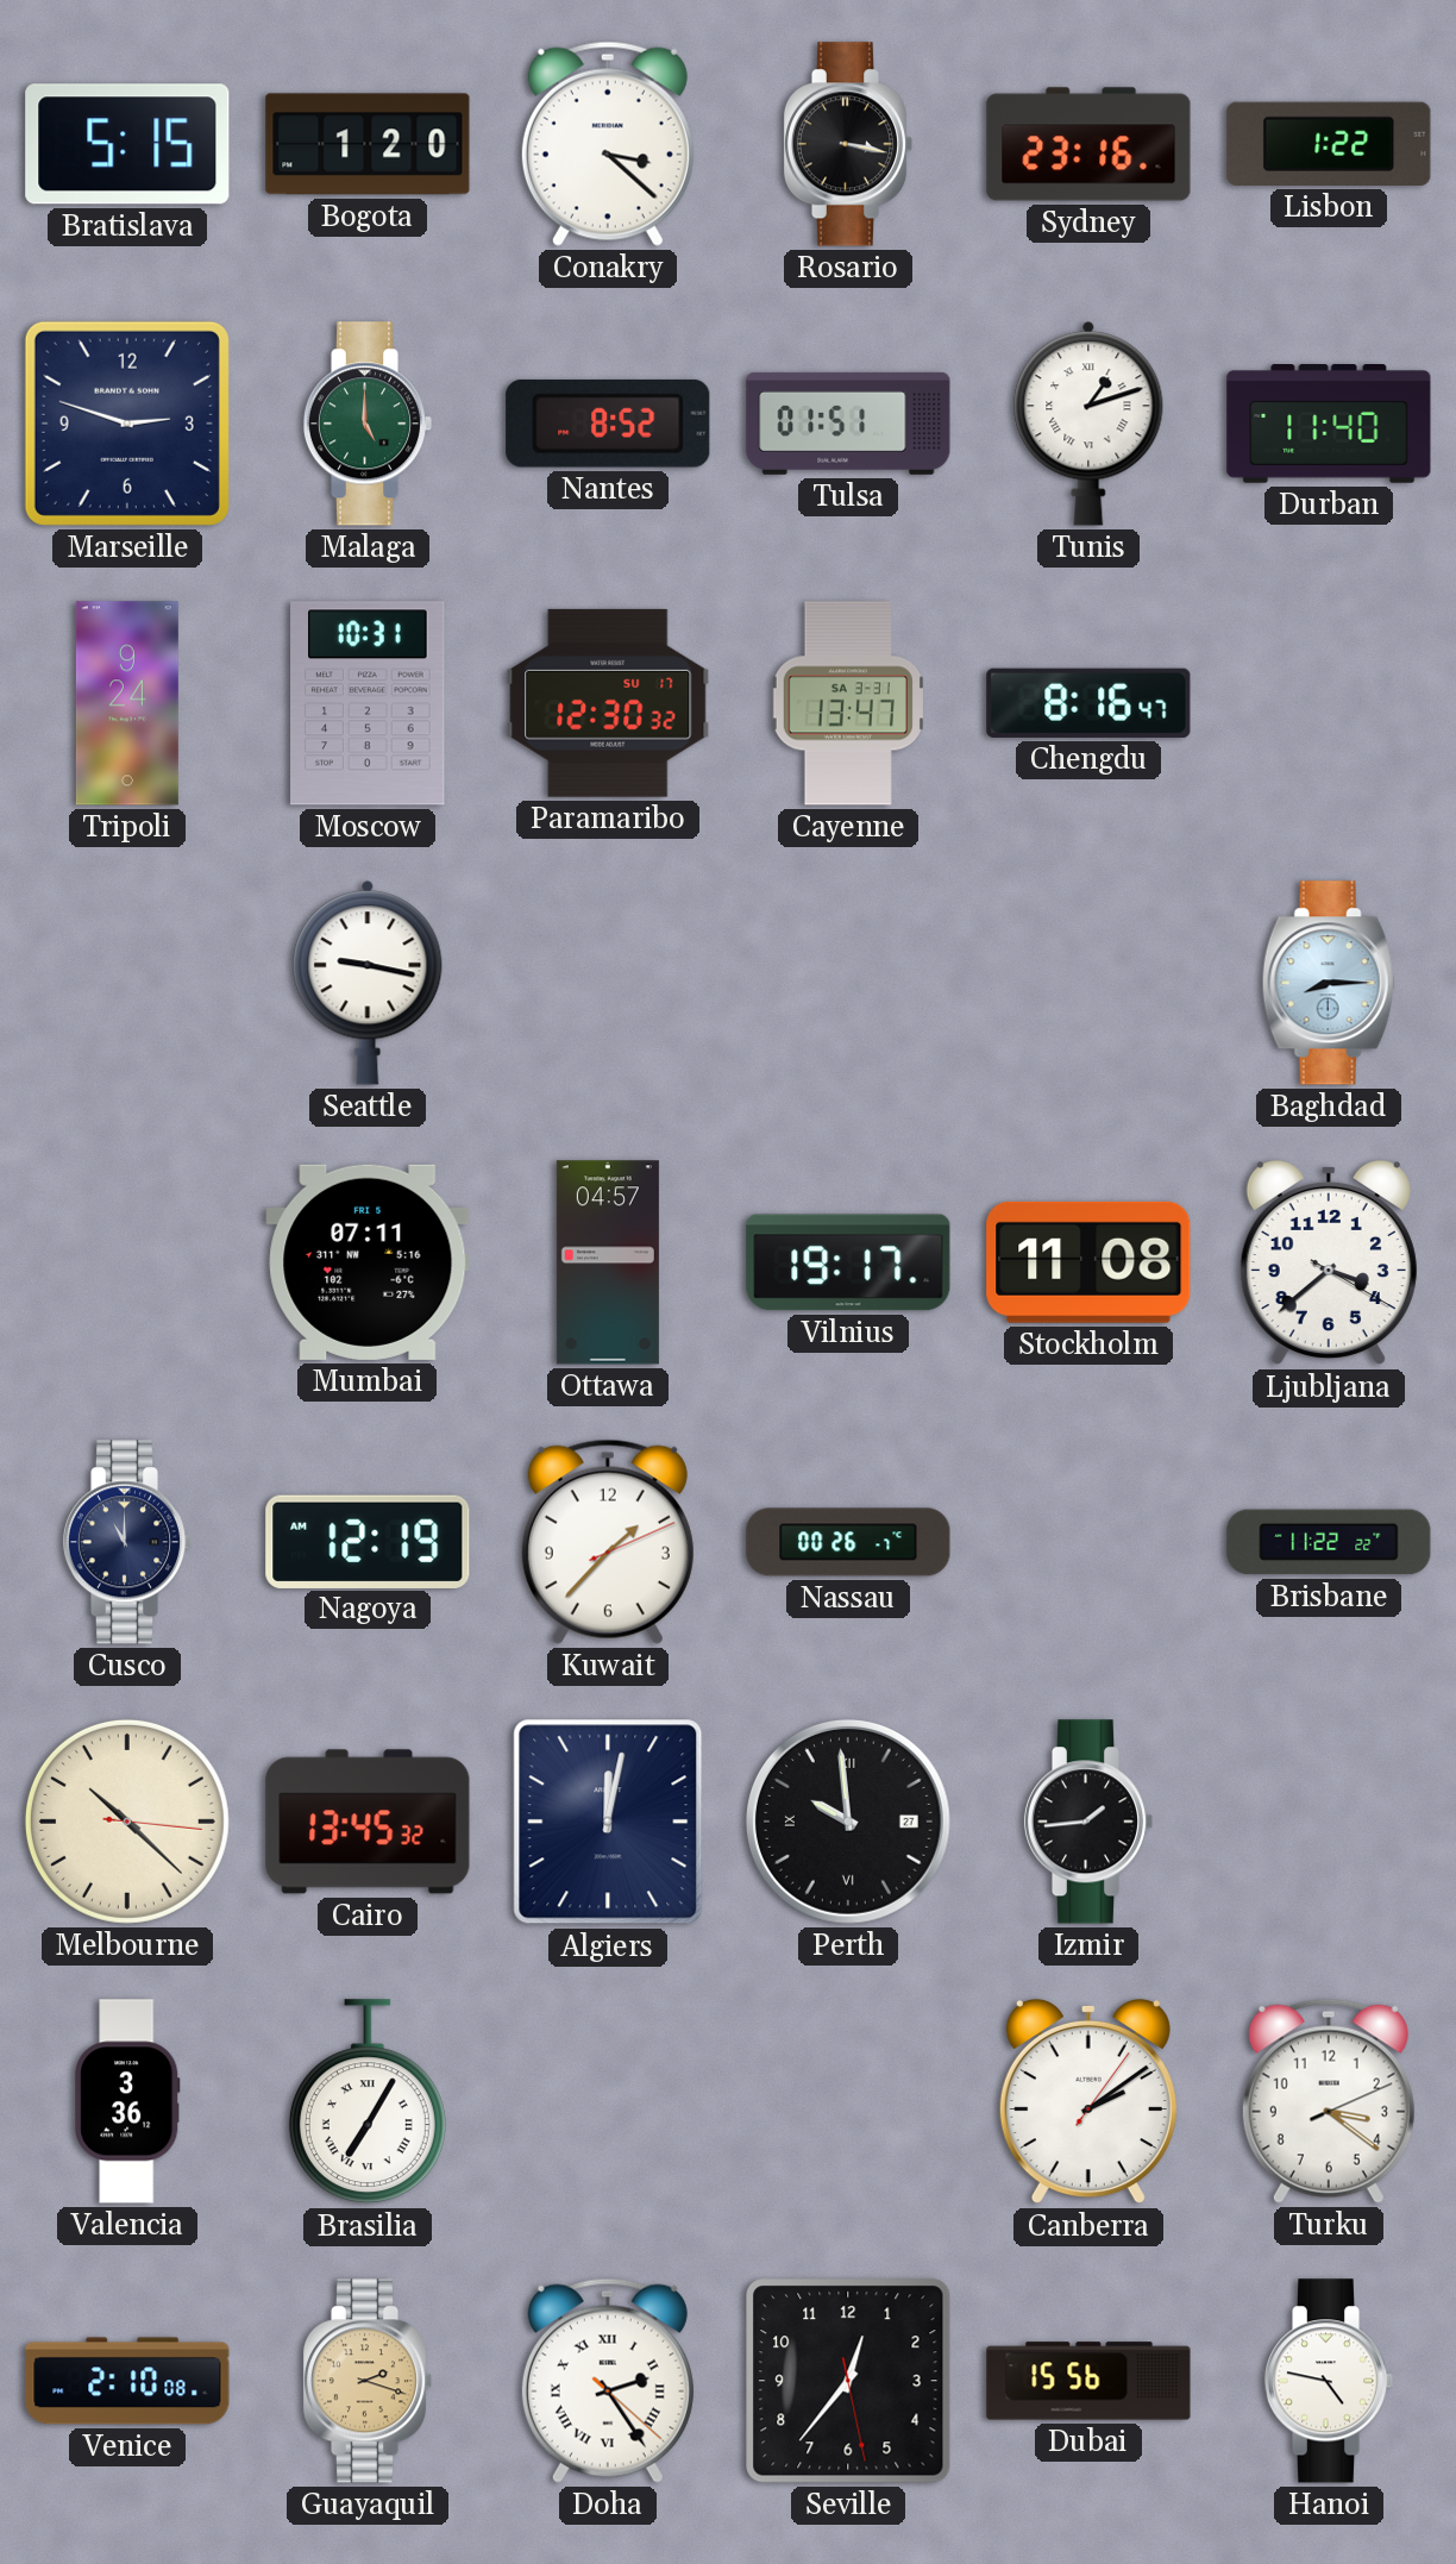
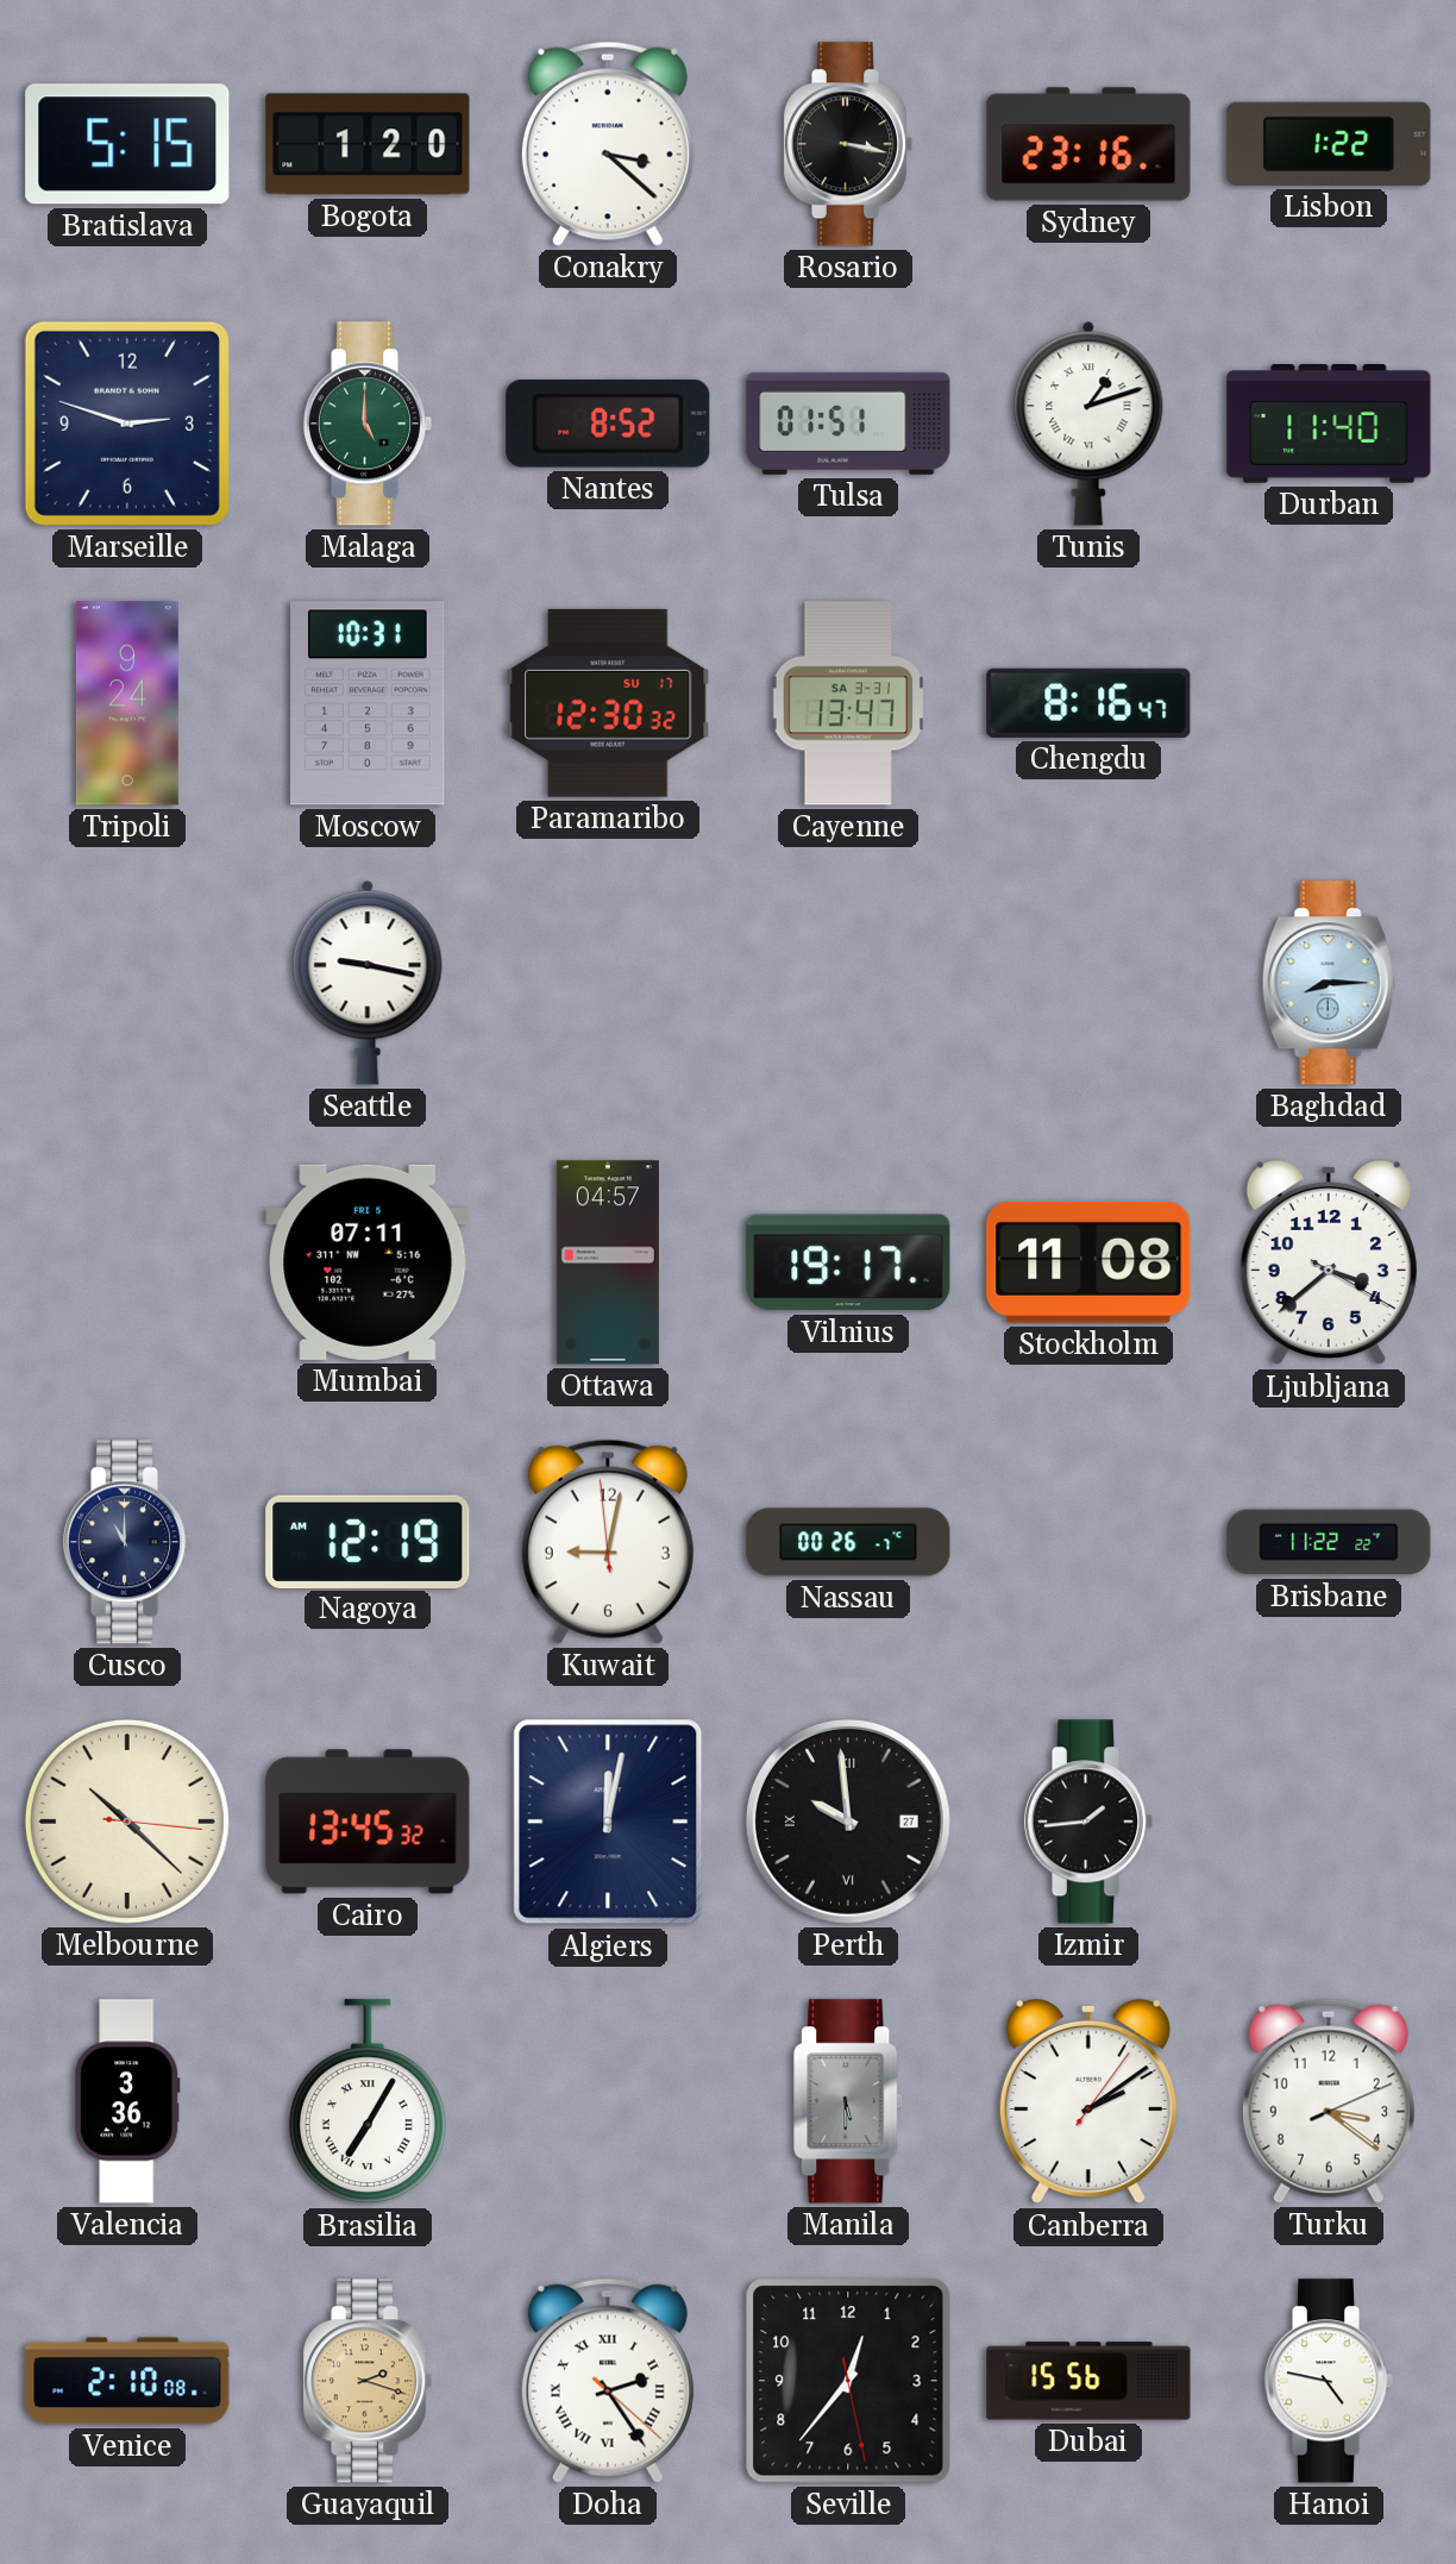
Kuwait: 1:37 -> 9:01 (608, 1542)
Manila: none -> 5:30 (849, 2101)
